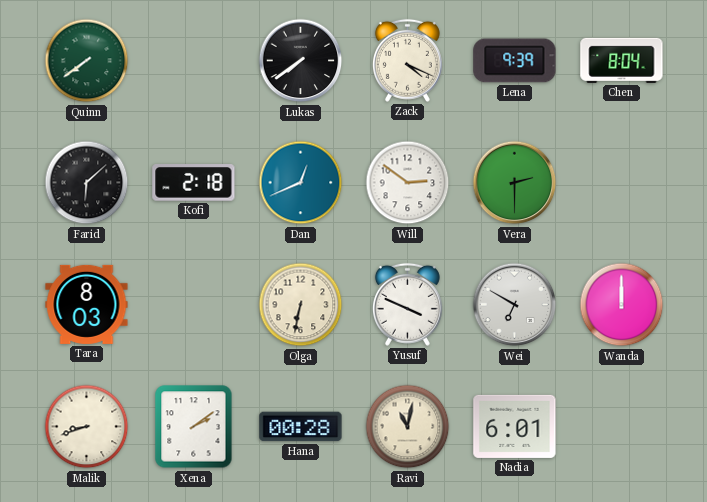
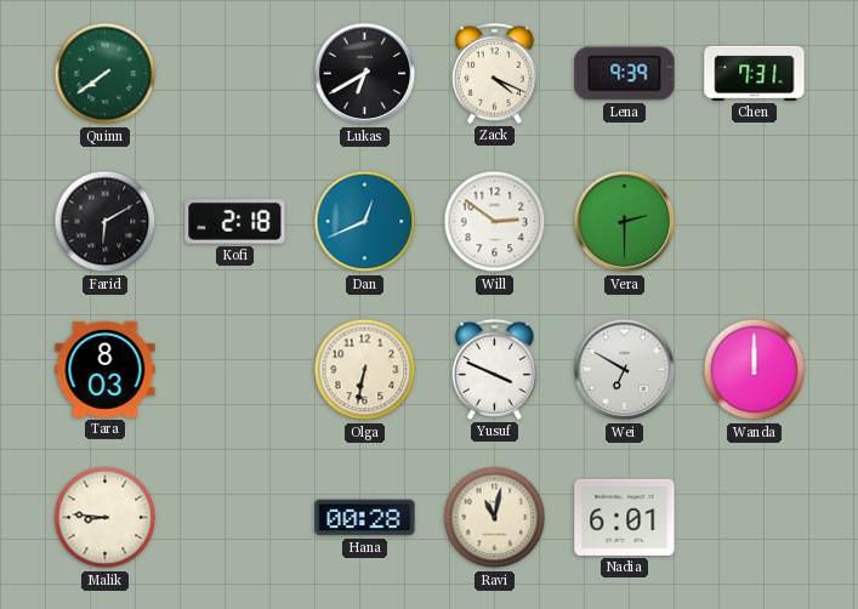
Lukas: 7:39 -> 6:40 (365, 74)
Chen: 8:04 -> 7:31 (755, 73)
Farid: 6:08 -> 6:10 (106, 222)
Malik: 8:42 -> 8:46 (106, 518)
Xena: 2:09 -> none (194, 427)
